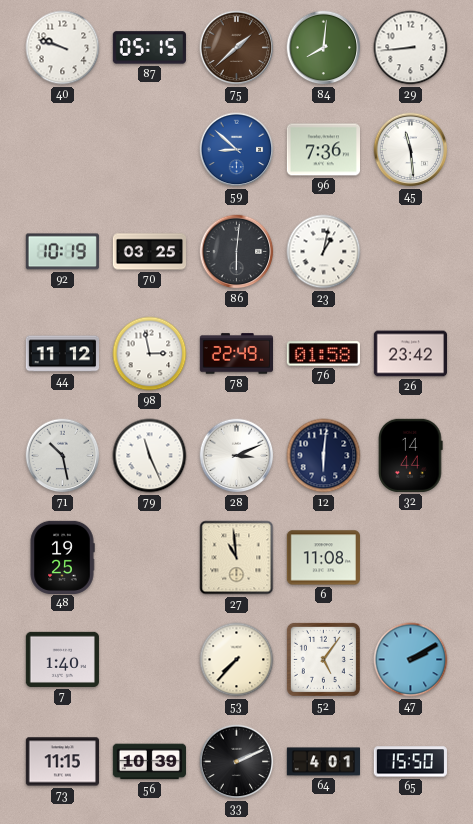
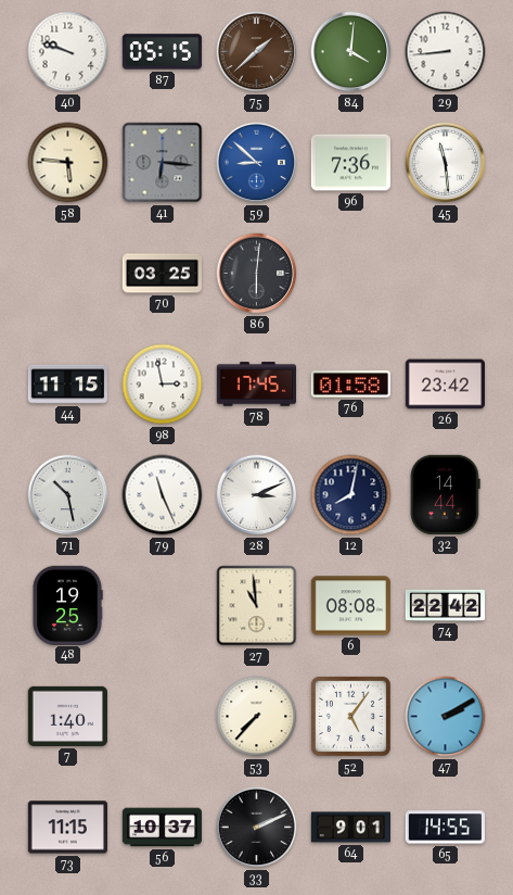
84: 8:01 -> 4:01 (351, 52)
58: none -> 5:46 (68, 163)
41: none -> 6:16 (163, 163)
92: 10:19 -> none (62, 252)
23: 1:02 -> none (324, 252)
44: 11:12 -> 11:15 (67, 385)
78: 22:49 -> 17:45 (256, 385)
12: 6:01 -> 8:02 (351, 495)
6: 11:08 -> 08:08 (350, 606)
74: none -> 22:42 (445, 605)
56: 10:39 -> 10:37 (162, 828)
64: 4:01 -> 9:01 (350, 828)
65: 15:50 -> 14:55 (445, 828)
